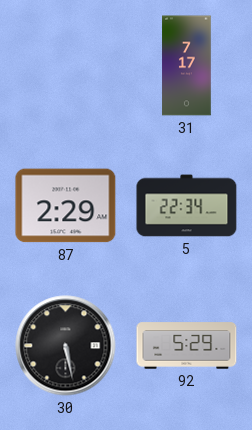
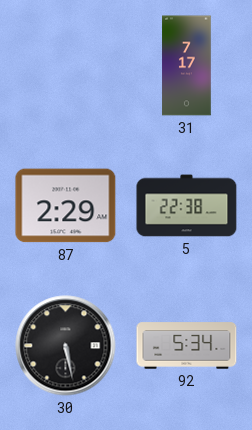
5: 22:34 -> 22:38 (187, 206)
92: 5:29 -> 5:34 (187, 346)
